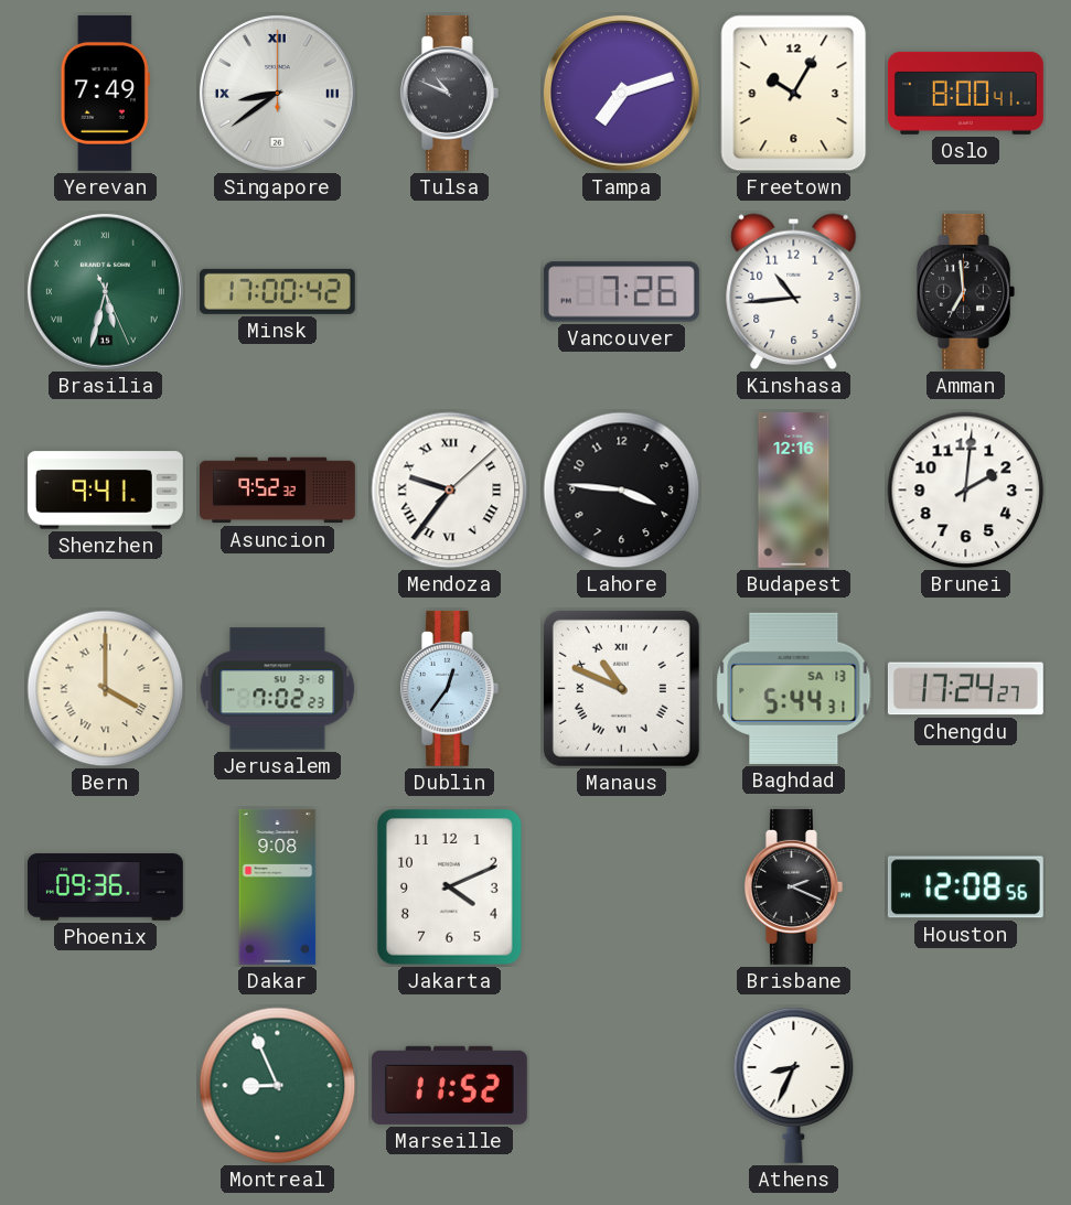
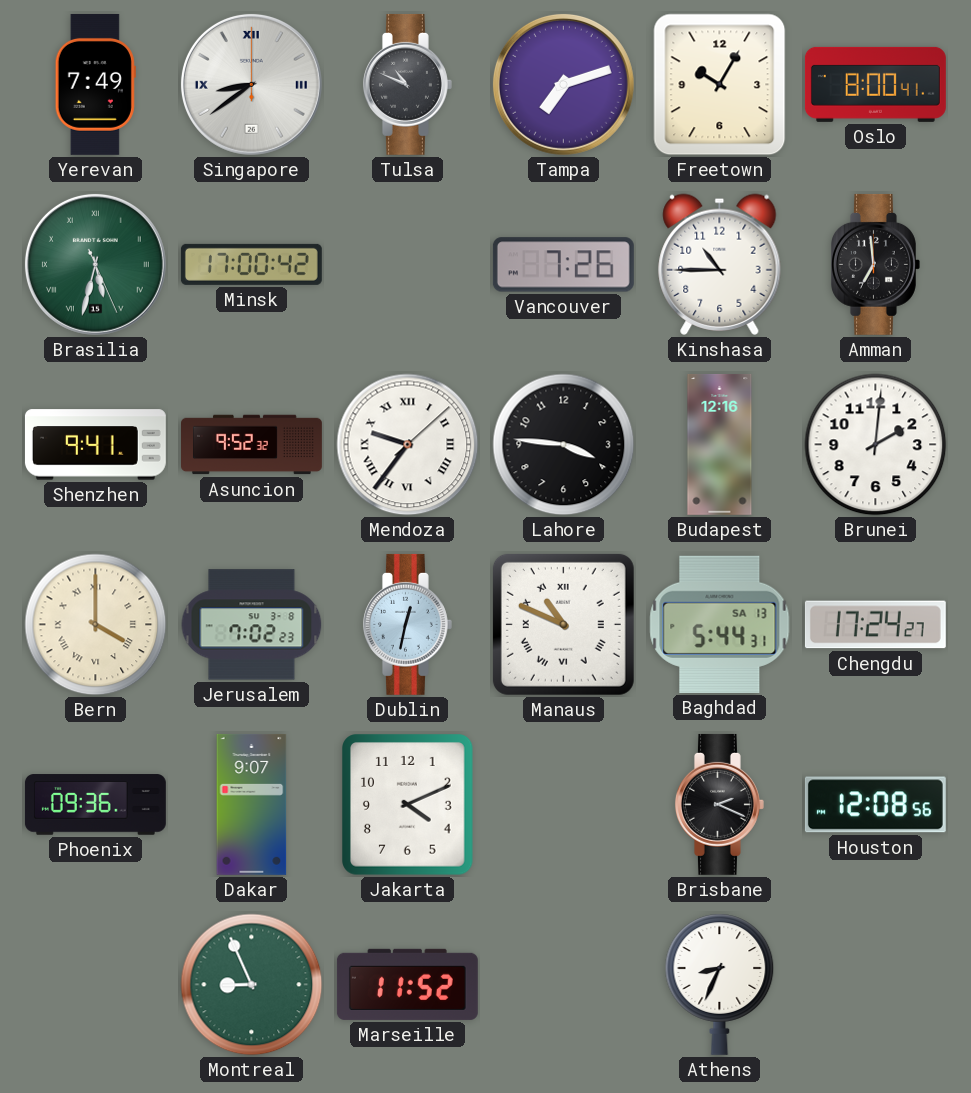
Kinshasa: 10:44 -> 10:45 (720, 264)
Dublin: 12:36 -> 12:32 (407, 624)
Dakar: 9:08 -> 9:07 (252, 804)
